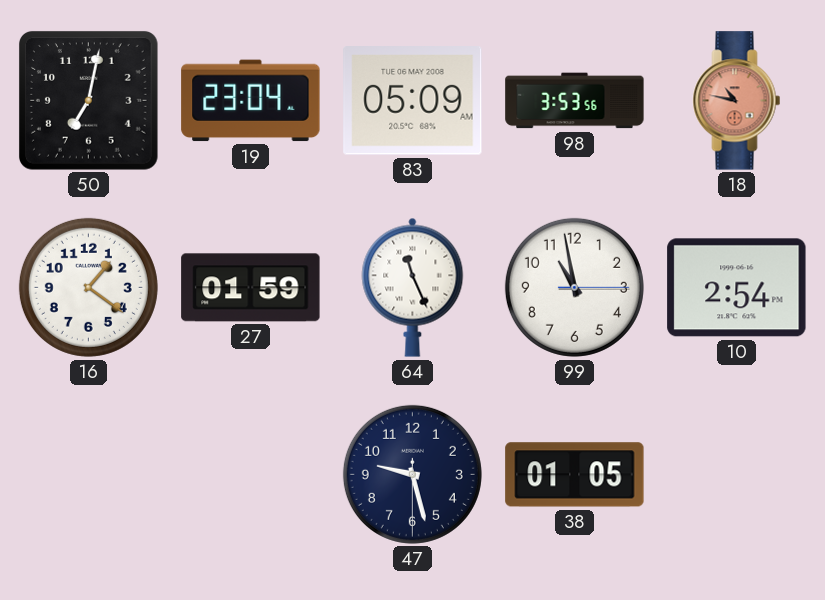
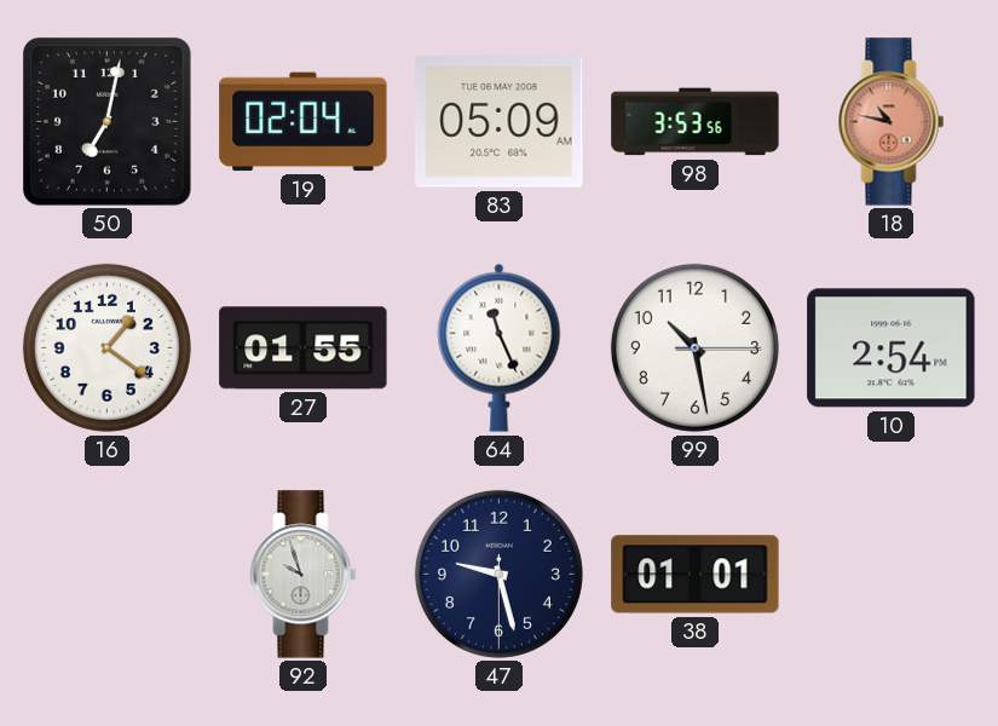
19: 23:04 -> 02:04 (304, 122)
27: 01:59 -> 01:55 (304, 348)
99: 10:58 -> 10:28 (694, 347)
92: none -> 9:57 (304, 575)
38: 01:05 -> 01:01 (696, 575)
